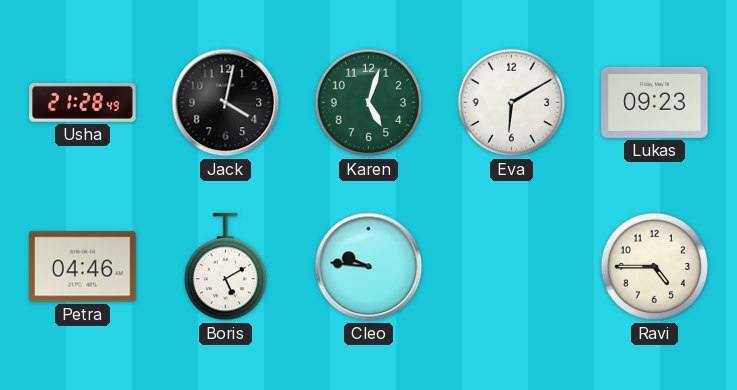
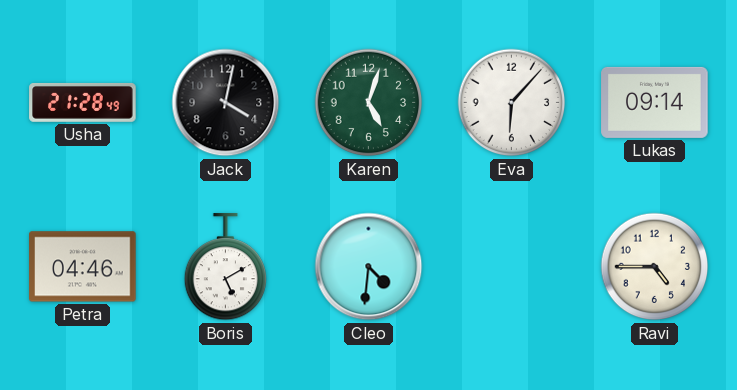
Eva: 6:10 -> 6:07 (512, 103)
Lukas: 09:23 -> 09:14 (655, 102)
Cleo: 9:46 -> 4:31 (369, 267)
